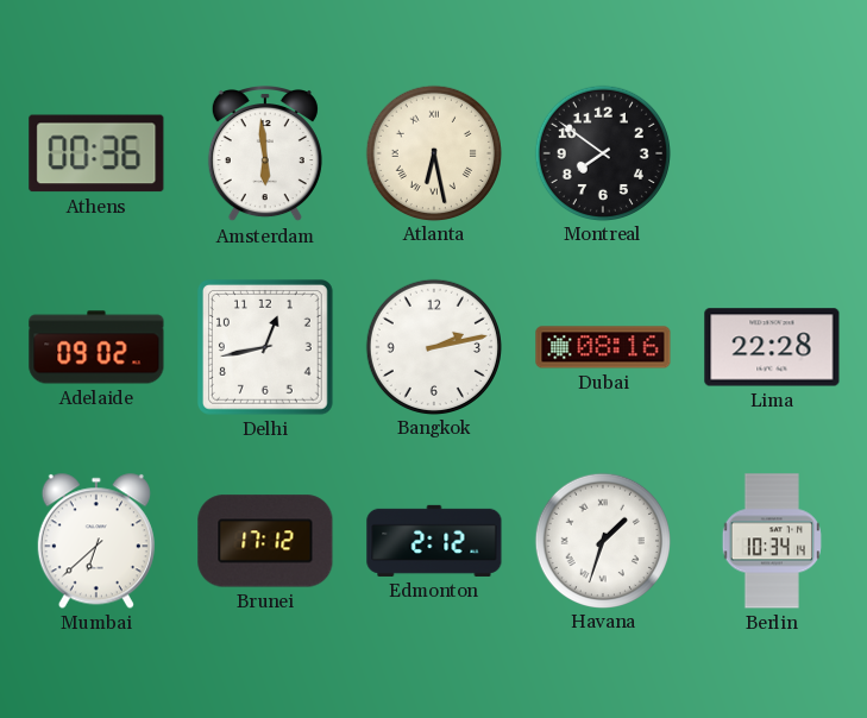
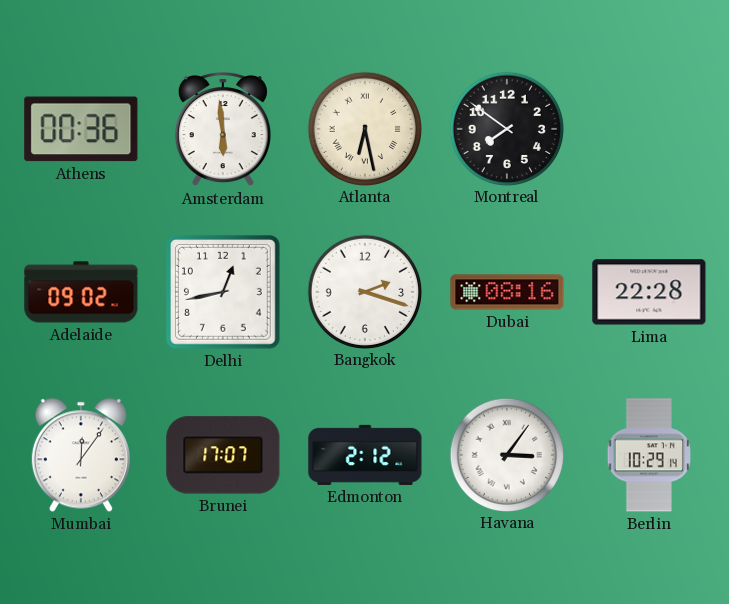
Bangkok: 2:13 -> 2:18 (364, 291)
Mumbai: 6:38 -> 12:06 (81, 455)
Brunei: 17:12 -> 17:07 (223, 455)
Havana: 1:33 -> 3:06 (506, 454)
Berlin: 10:34 -> 10:29 (649, 455)
